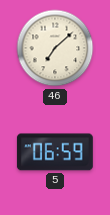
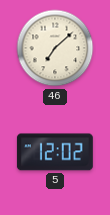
5: 06:59 -> 12:02 (55, 152)
